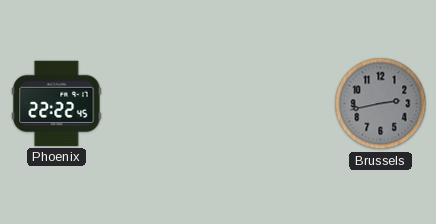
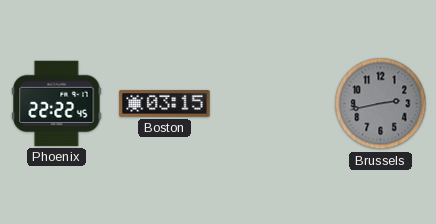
Boston: none -> 03:15 (165, 104)
